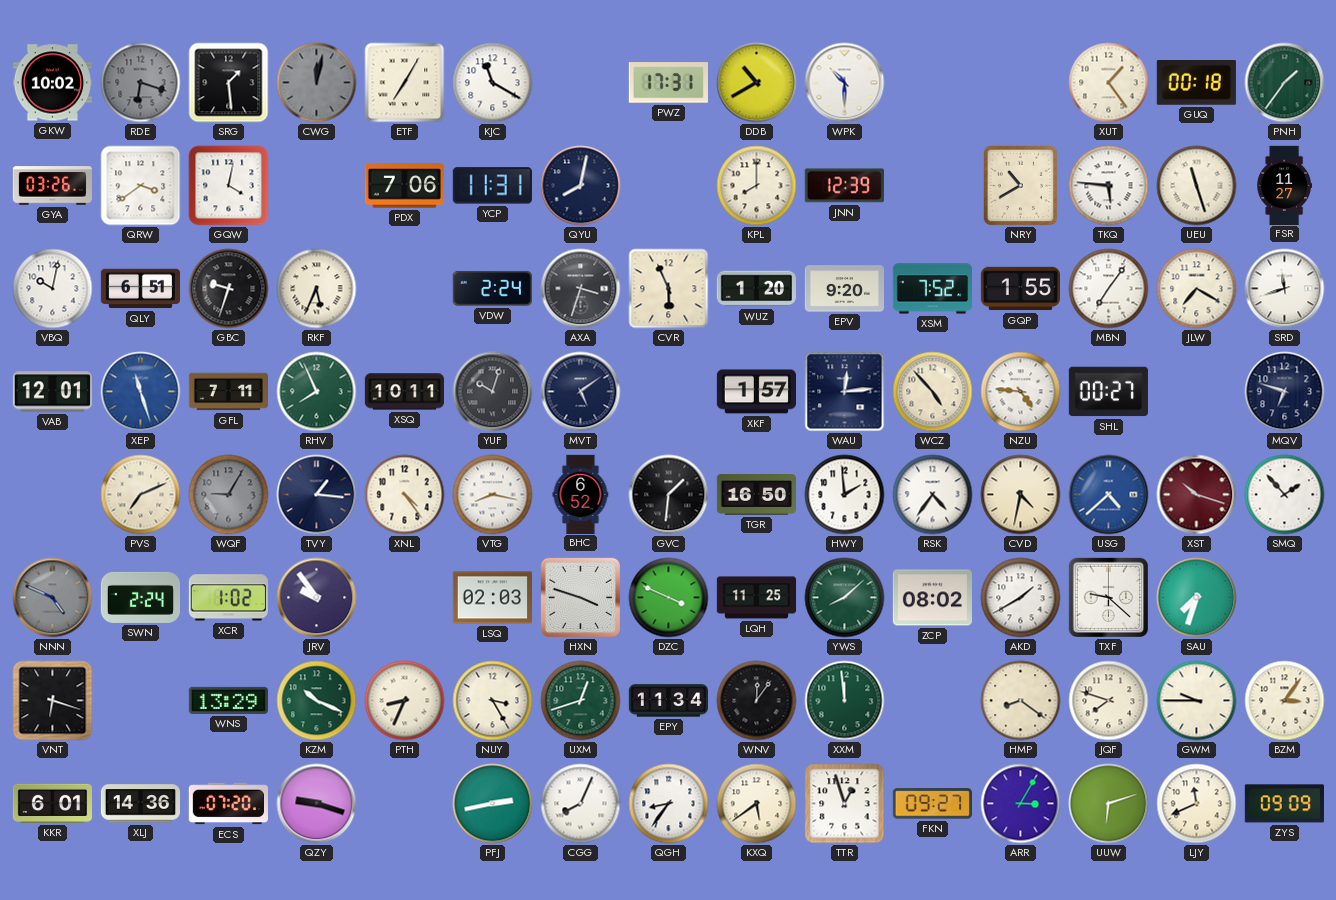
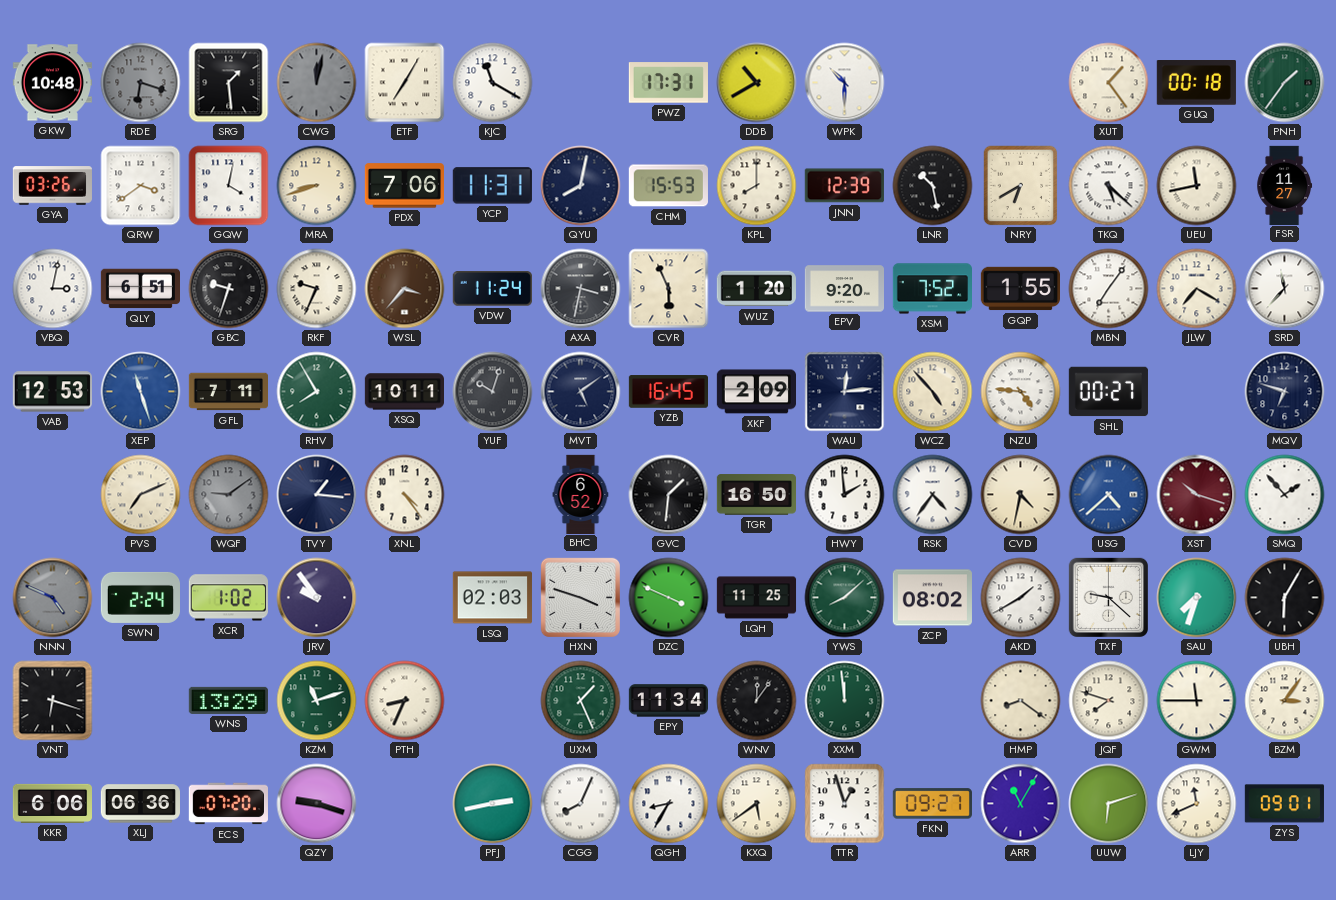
GKW: 10:02 -> 10:48 (52, 83)
MRA: none -> 8:42 (317, 186)
CHM: none -> 15:53 (668, 186)
LNR: none -> 10:28 (933, 186)
NRY: 10:40 -> 6:40 (1021, 186)
TKQ: 5:46 -> 5:22 (1109, 186)
UEU: 11:27 -> 11:43 (1197, 186)
VBQ: 10:02 -> 3:02 (53, 289)
RKF: 5:34 -> 9:34 (317, 289)
WSL: none -> 3:37 (405, 289)
VDW: 2:24 -> 11:24 (492, 289)
AXA: 3:33 -> 3:32 (581, 289)
SRD: 11:42 -> 11:37 (1285, 289)
VAB: 12:01 -> 12:53 (52, 392)
RHV: 7:56 -> 7:55 (317, 392)
YZB: none -> 16:45 (668, 392)
XKF: 1:57 -> 2:09 (756, 392)
WQF: 9:05 -> 9:09 (229, 495)
VTG: 8:17 -> none (493, 495)
UBH: none -> 6:05 (1285, 598)
KZM: 10:19 -> 11:12 (317, 701)
NUY: 3:25 -> none (493, 701)
UXM: 12:42 -> 1:26 (581, 701)
GWM: 9:45 -> 11:45 (1197, 701)
KKR: 6:01 -> 6:06 (52, 803)
XLJ: 14:36 -> 06:36 (140, 804)
QGH: 8:36 -> 8:35 (669, 804)
ARR: 3:05 -> 11:05 (1021, 804)
ZYS: 09:09 -> 09:01 (1284, 804)
